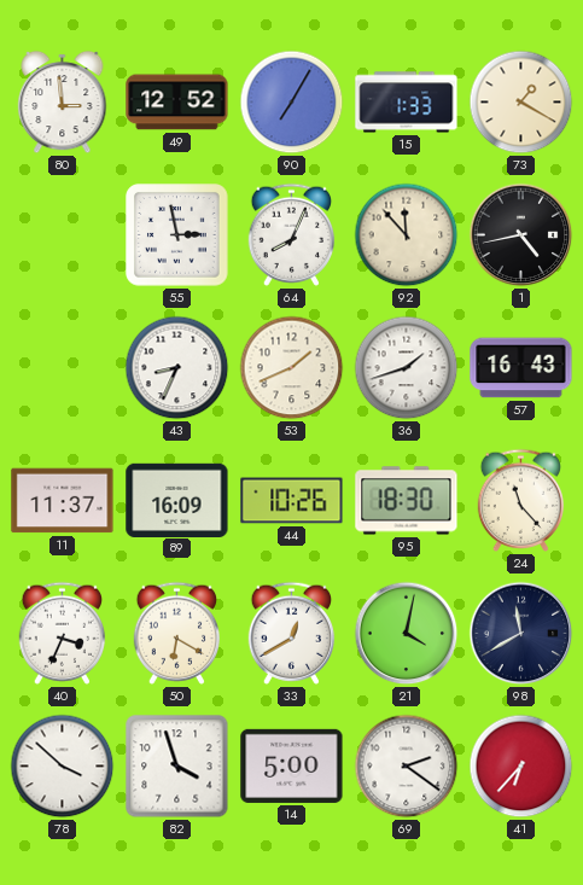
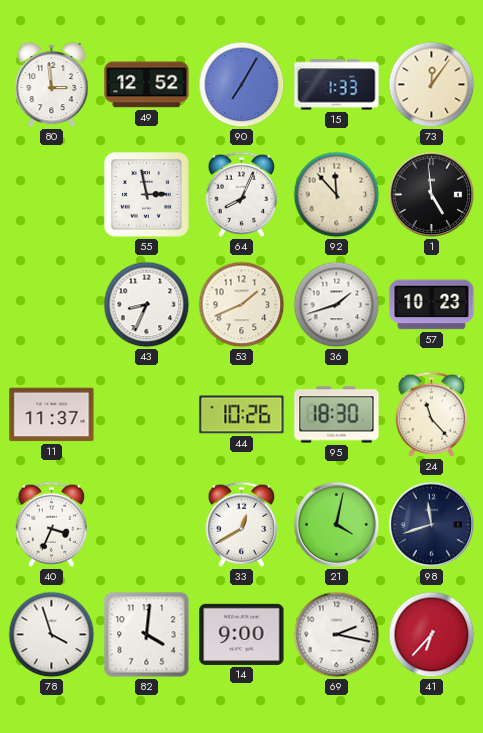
73: 1:20 -> 12:06 (432, 85)
1: 4:43 -> 4:59 (432, 195)
57: 16:43 -> 10:23 (432, 305)
89: 16:09 -> none (177, 500)
50: 6:20 -> none (176, 633)
98: 11:40 -> 11:42 (432, 525)
78: 3:52 -> 3:57 (52, 635)
82: 3:57 -> 4:01 (147, 635)
14: 5:00 -> 9:00 (242, 634)
69: 2:21 -> 2:17 (337, 635)
